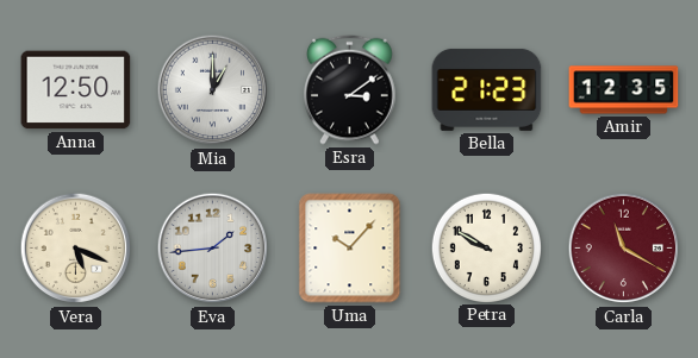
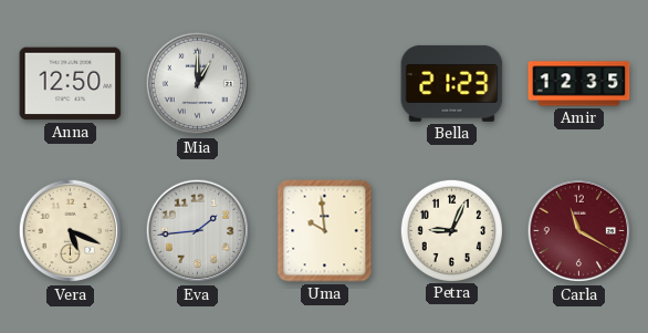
Esra: 3:09 -> none (350, 89)
Uma: 10:07 -> 9:59 (325, 231)
Petra: 9:50 -> 9:04 (451, 230)
